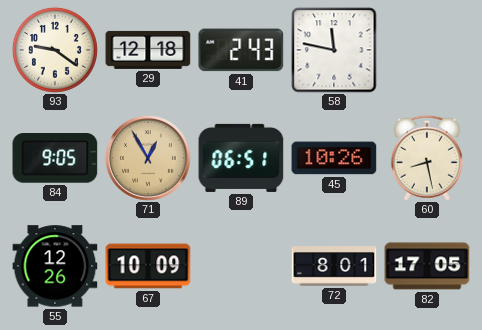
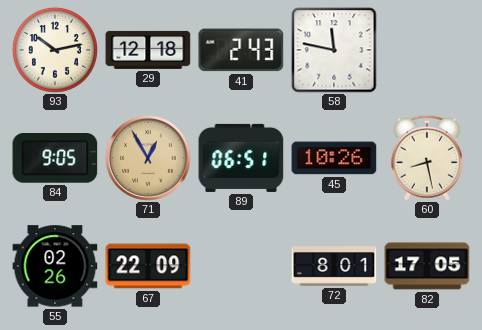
93: 9:21 -> 10:13 (55, 50)
55: 12:26 -> 02:26 (55, 266)
67: 10:09 -> 22:09 (148, 266)
